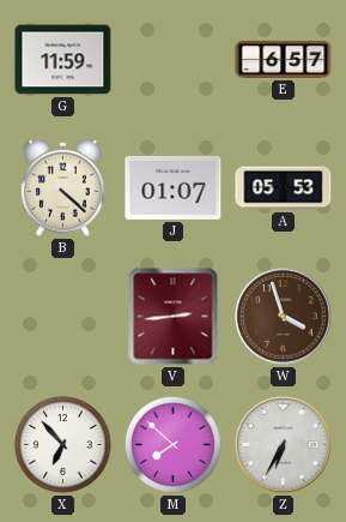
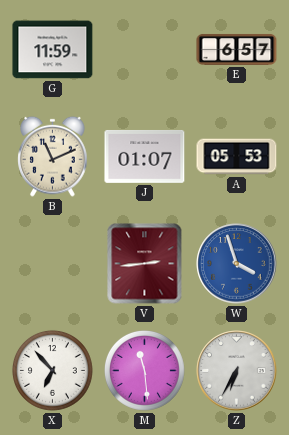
B: 4:22 -> 11:11 (53, 156)
W dial: brown -> blue (237, 264)
M: 7:52 -> 11:29 (144, 370)
